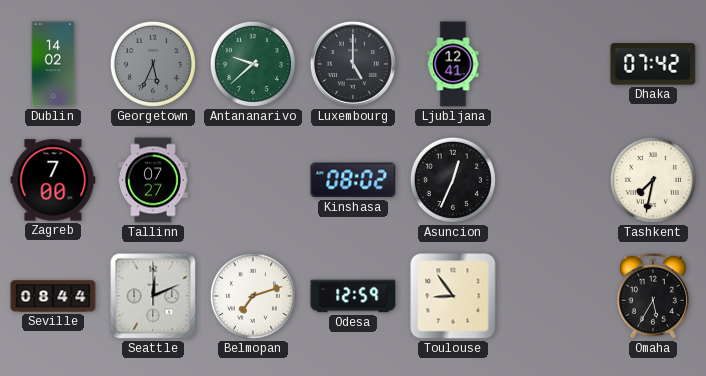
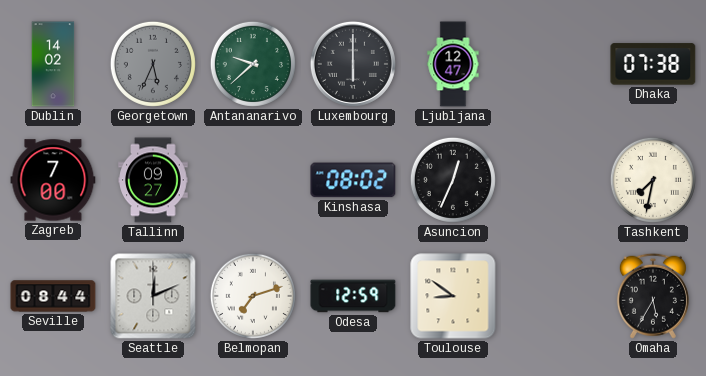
Luxembourg: 5:00 -> 6:00 (353, 64)
Ljubljana: 12:41 -> 12:47 (453, 64)
Dhaka: 07:42 -> 07:38 (653, 64)
Tallinn: 07:27 -> 09:27 (153, 180)
Toulouse: 8:54 -> 8:51 (453, 296)
